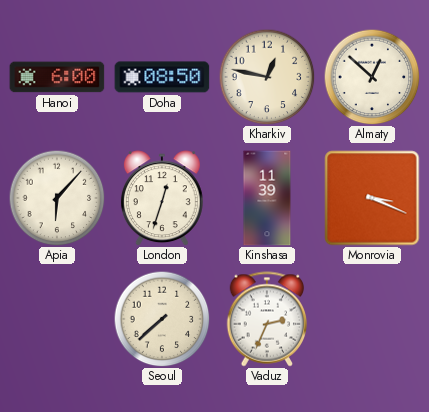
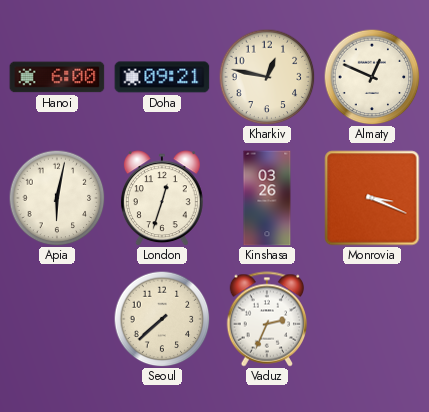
Doha: 08:50 -> 09:21 (162, 77)
Almaty: 12:52 -> 12:49 (372, 77)
Apia: 6:07 -> 6:02 (57, 198)
Kinshasa: 11:39 -> 03:26 (267, 198)
